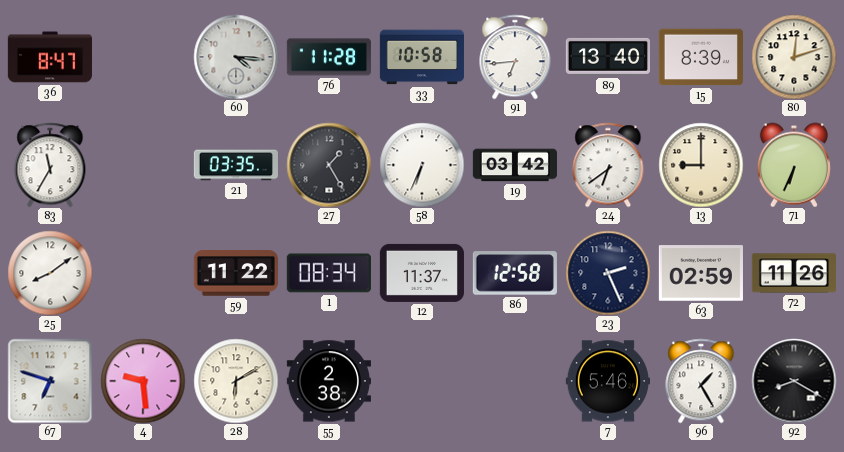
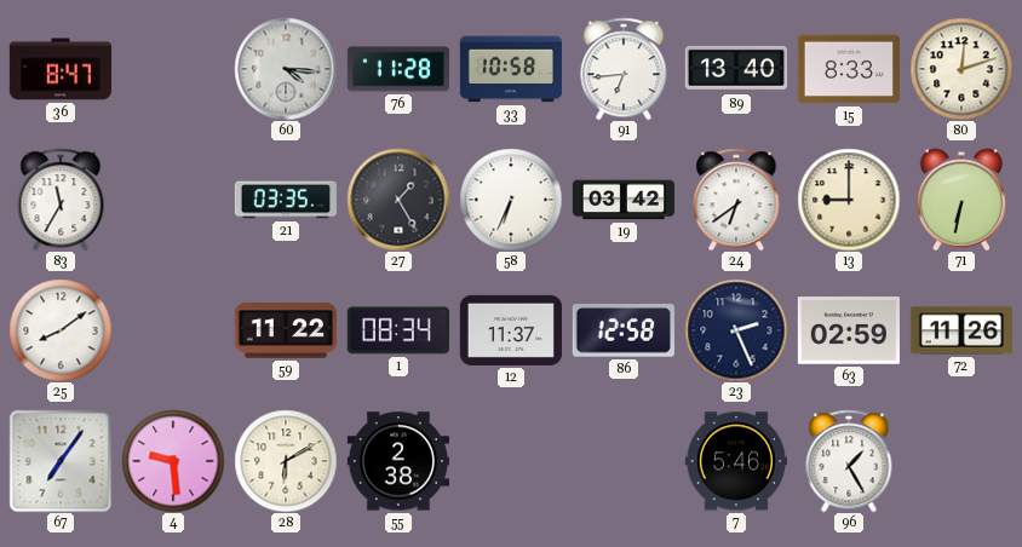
15: 8:39 -> 8:33 (849, 69)
71: 6:34 -> 6:32 (961, 200)
67: 6:48 -> 7:06 (61, 461)
92: 8:20 -> none (794, 381)
